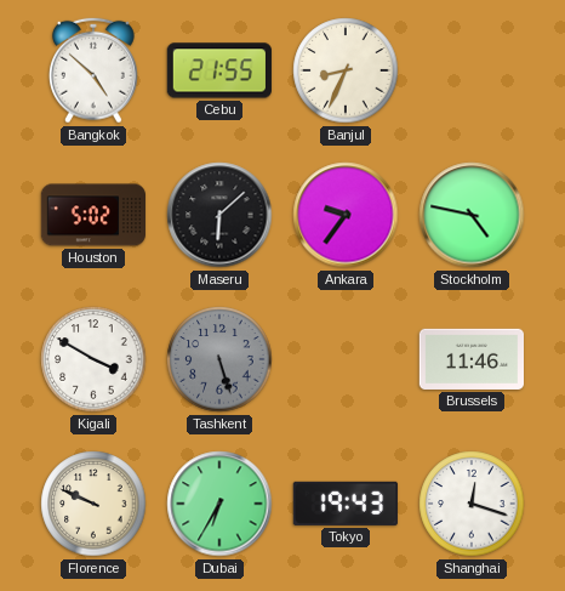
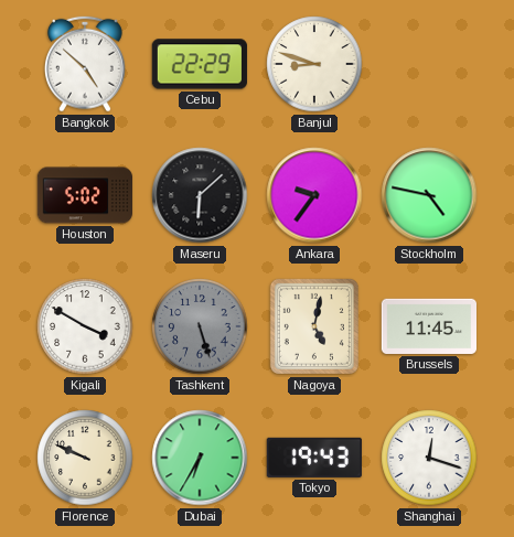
Cebu: 21:55 -> 22:29 (200, 64)
Banjul: 8:34 -> 8:48 (314, 64)
Nagoya: none -> 5:02 (314, 326)
Brussels: 11:46 -> 11:45 (428, 326)
